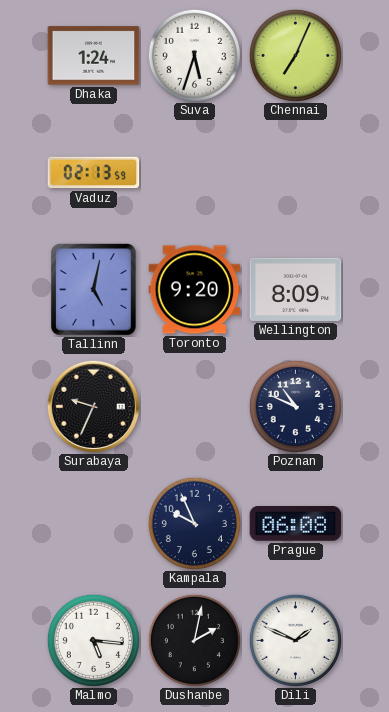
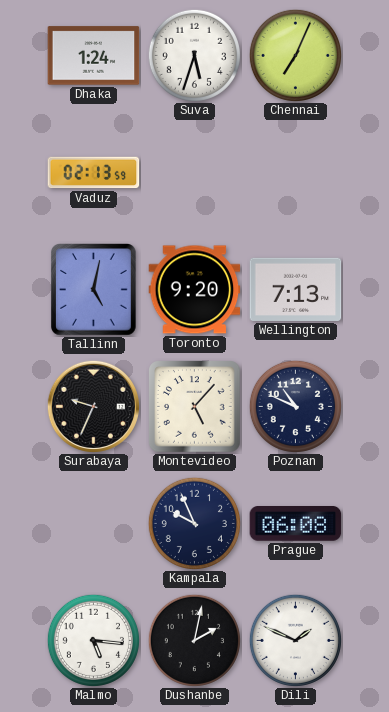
Wellington: 8:09 -> 7:13 (296, 289)
Montevideo: none -> 5:07 (195, 407)
